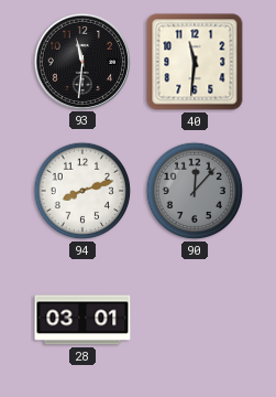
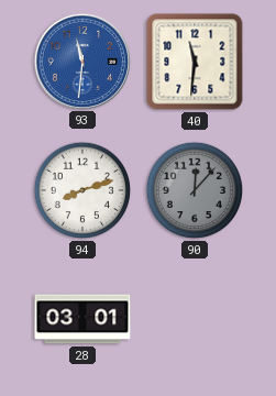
93 dial: black -> blue (81, 61)
